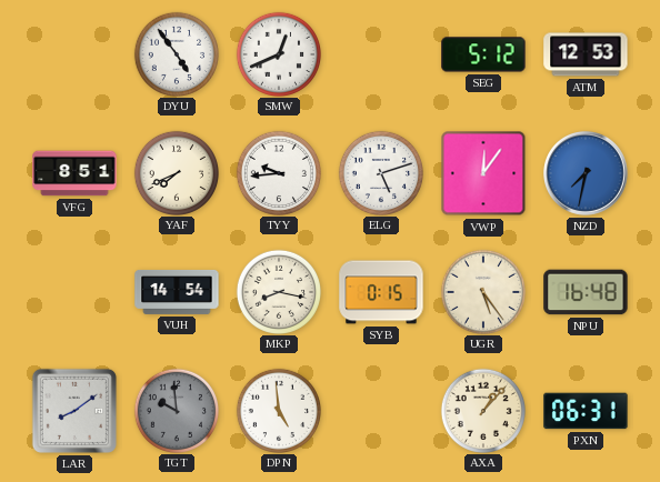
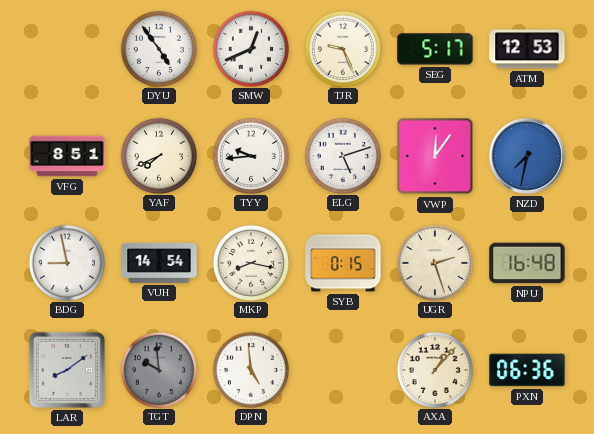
TJR: none -> 9:26 (342, 48)
SEG: 5:12 -> 5:17 (435, 49)
BDG: none -> 8:58 (66, 262)
UGR: 5:24 -> 2:27 (434, 262)
PXN: 06:31 -> 06:36 (527, 370)
